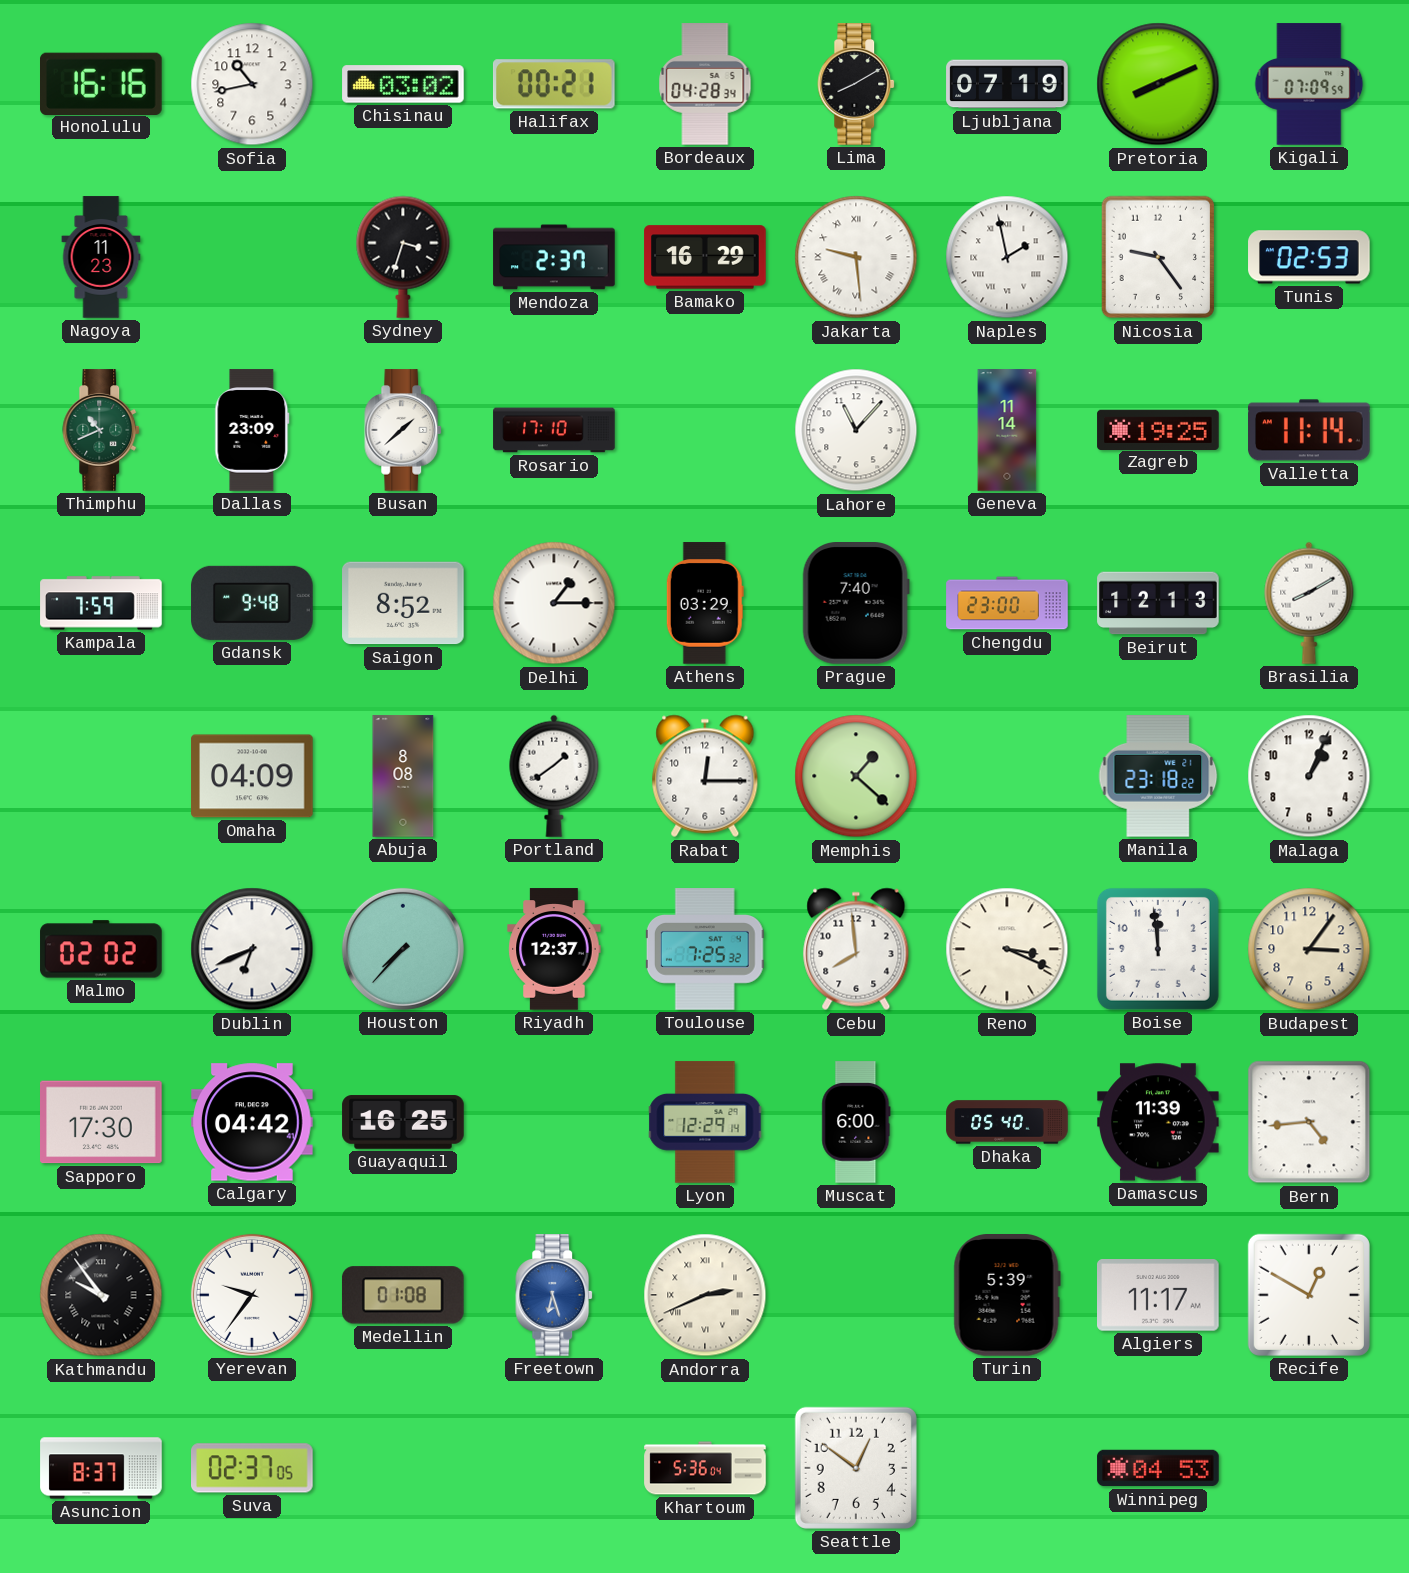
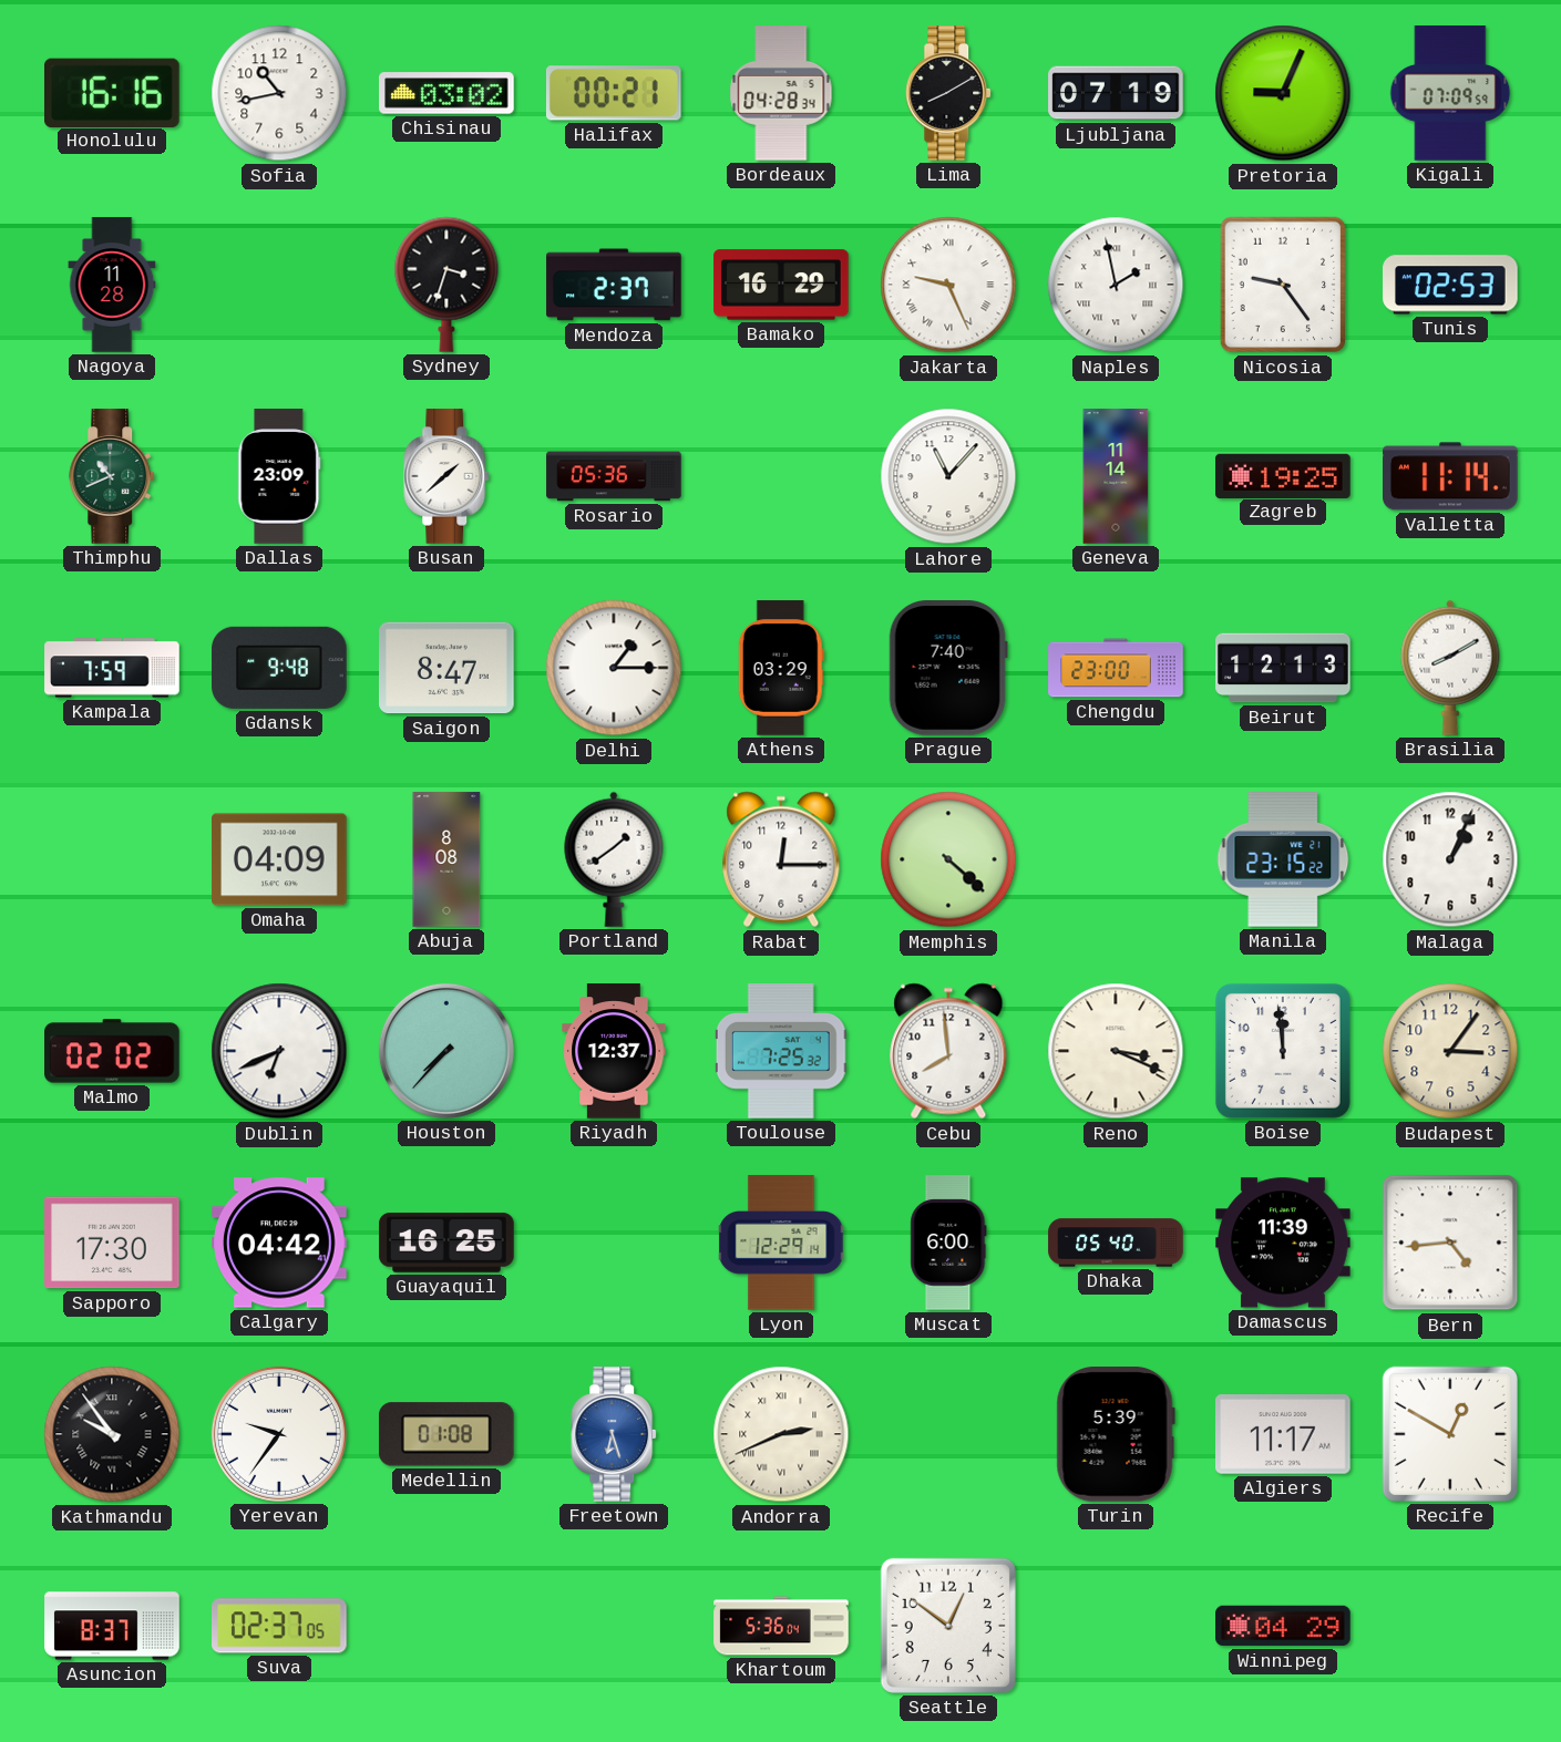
Pretoria: 8:11 -> 9:04 (1283, 93)
Nagoya: 11:23 -> 11:28 (112, 285)
Jakarta: 9:29 -> 9:26 (948, 285)
Rosario: 17:10 -> 05:36 (614, 476)
Saigon: 8:52 -> 8:47 (446, 668)
Memphis: 1:22 -> 4:22 (948, 859)
Manila: 23:18 -> 23:15 (1283, 860)
Winnipeg: 04:53 -> 04:29 (1283, 1626)
